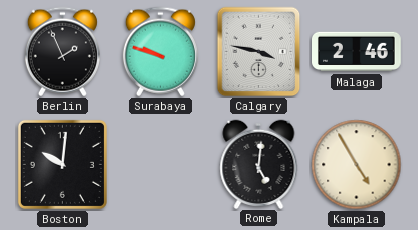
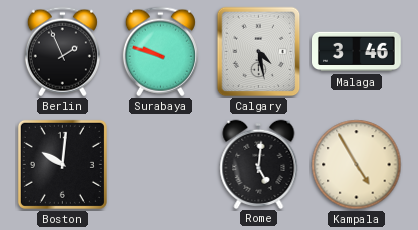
Calgary: 3:47 -> 4:28 (259, 52)
Malaga: 2:46 -> 3:46 (357, 52)
